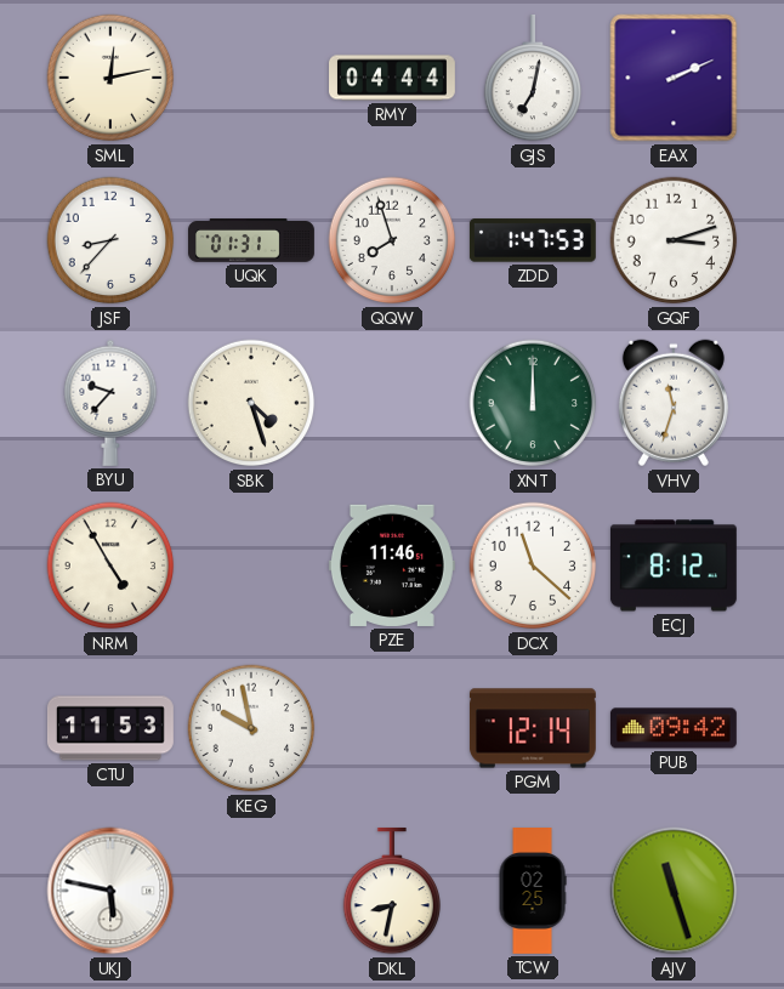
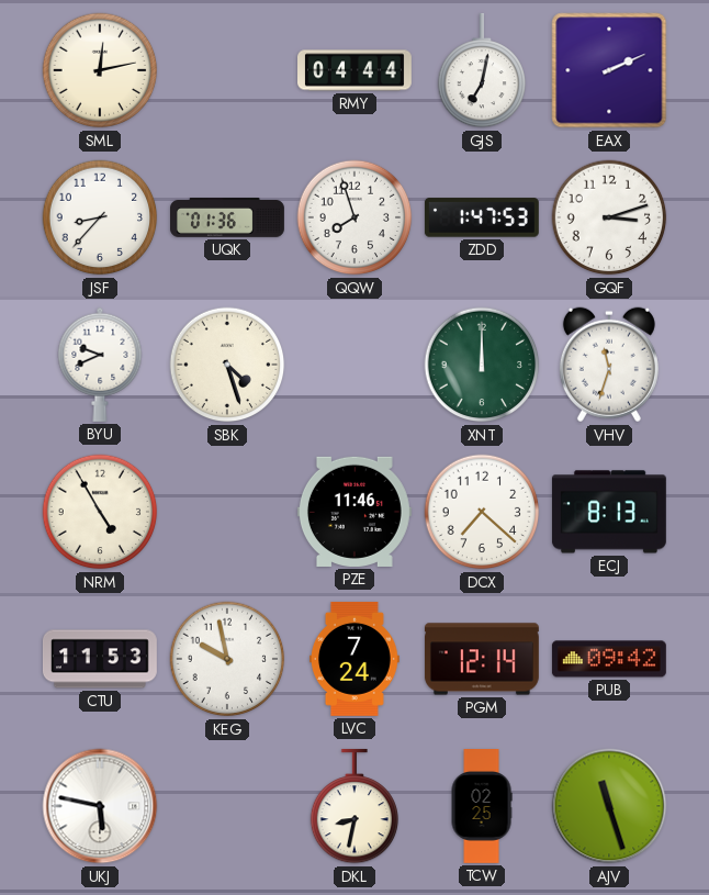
UQK: 01:31 -> 01:36 (228, 217)
BYU: 9:37 -> 9:41 (100, 365)
DCX: 11:22 -> 7:22 (482, 512)
ECJ: 8:12 -> 8:13 (609, 512)
LVC: none -> 7:24 (354, 659)
